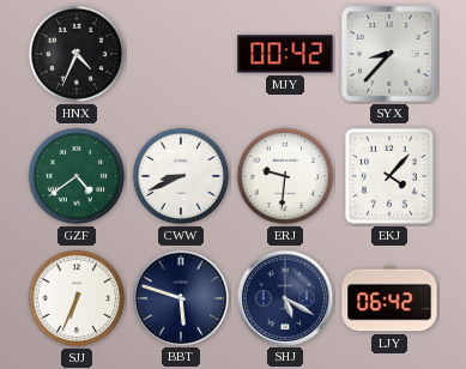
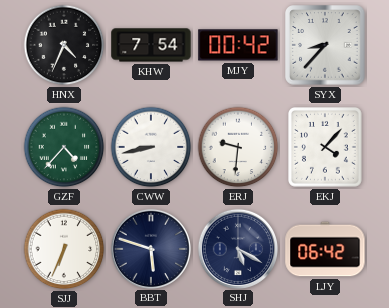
KHW: none -> 7:54 (151, 45)
GZF: 4:39 -> 4:37 (64, 147)
CWW: 8:41 -> 8:43 (151, 147)
